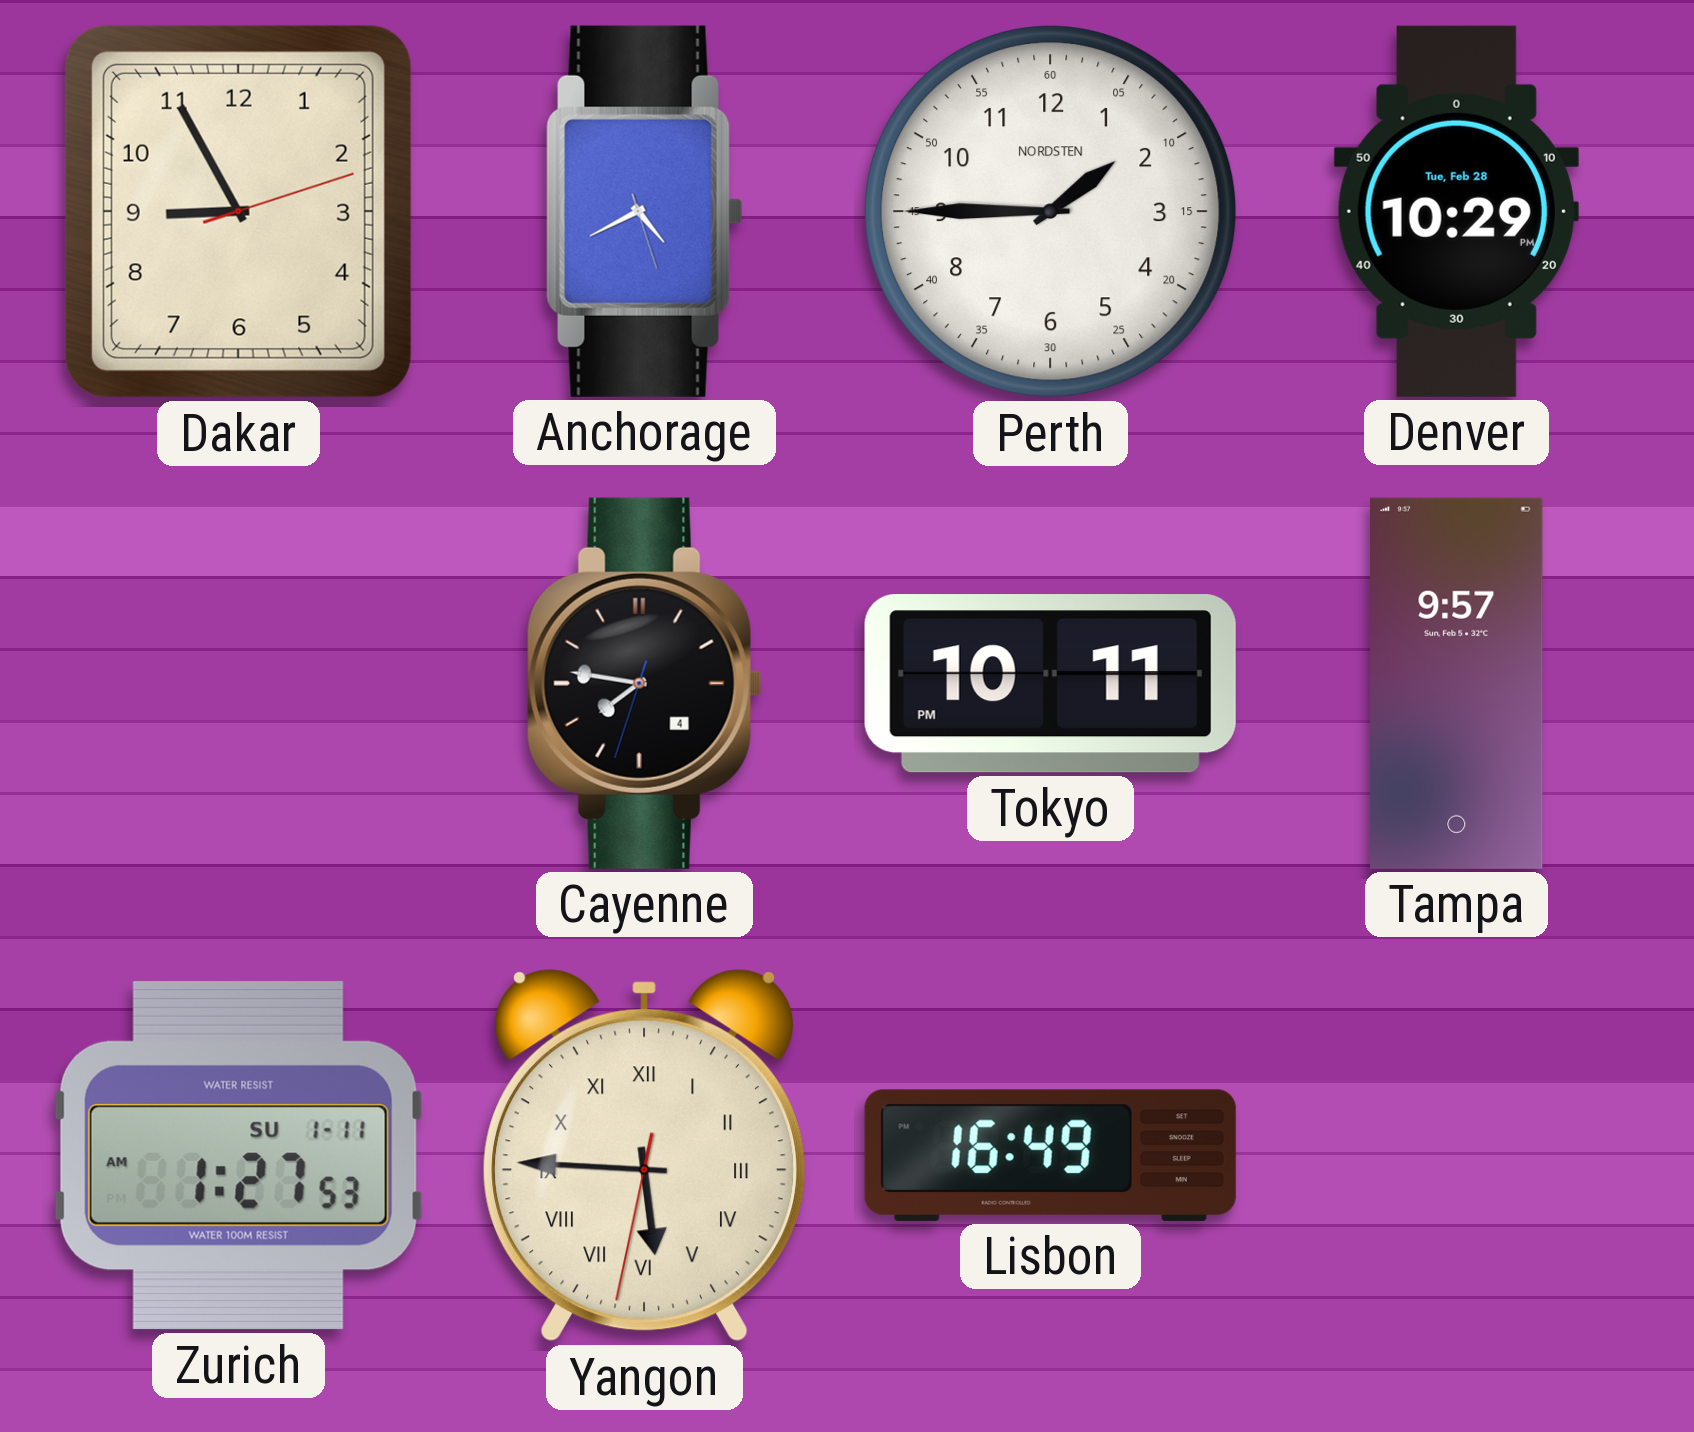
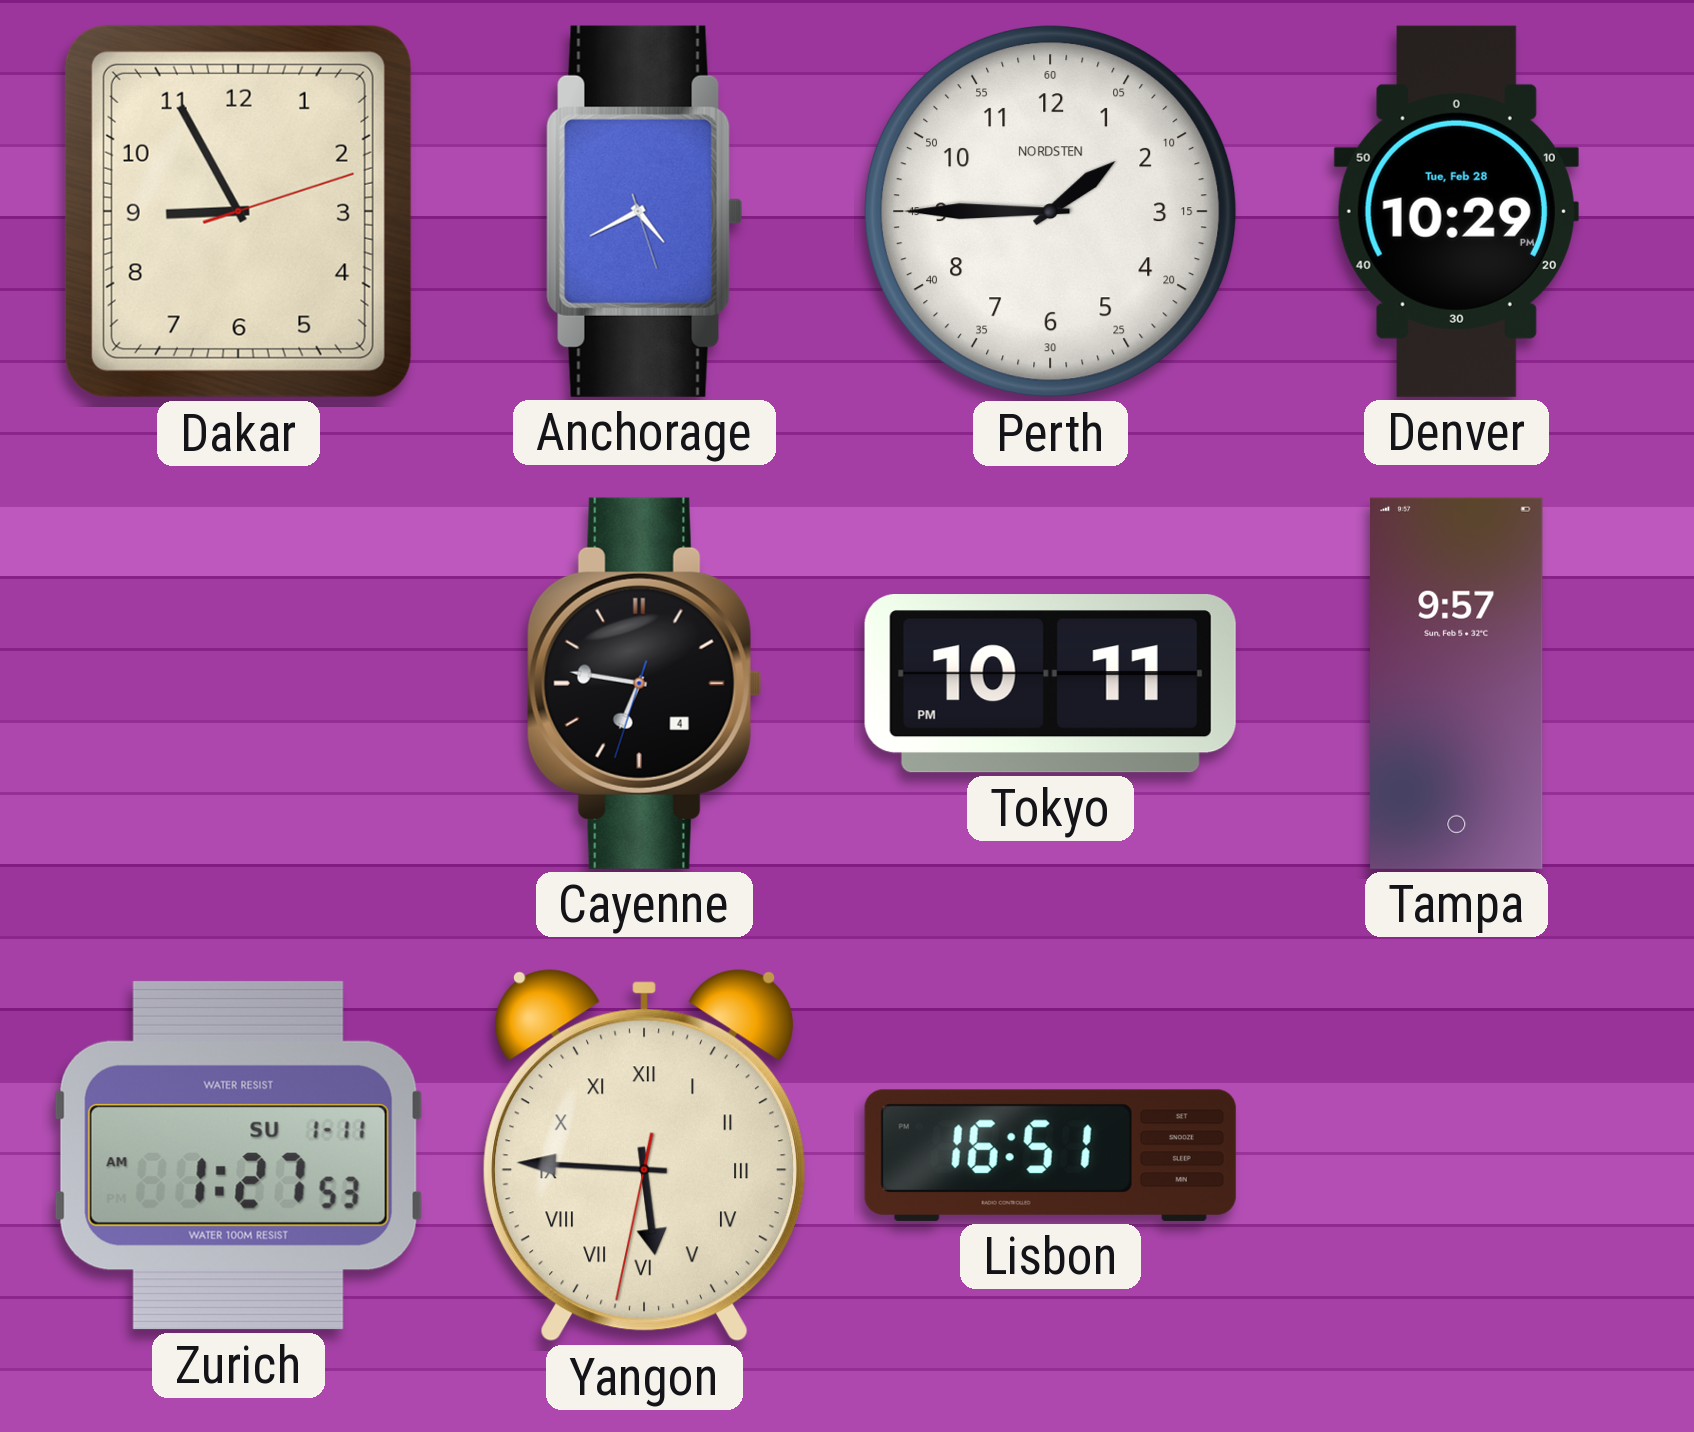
Cayenne: 7:46 -> 6:46 (644, 683)
Lisbon: 16:49 -> 16:51 (1050, 1155)
